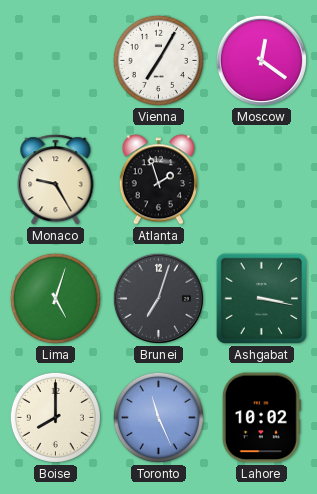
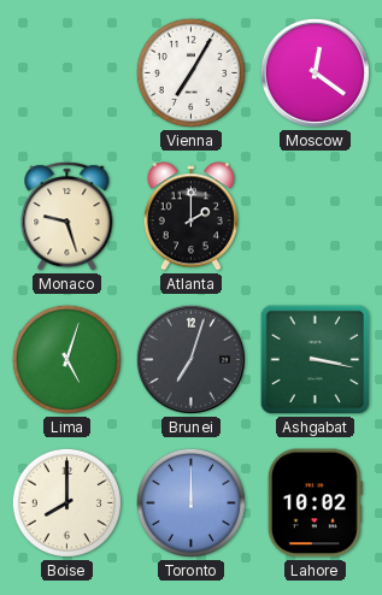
Monaco: 9:25 -> 9:27 (67, 217)
Atlanta: 1:57 -> 2:00 (190, 217)
Toronto: 11:26 -> 12:00 (190, 502)
